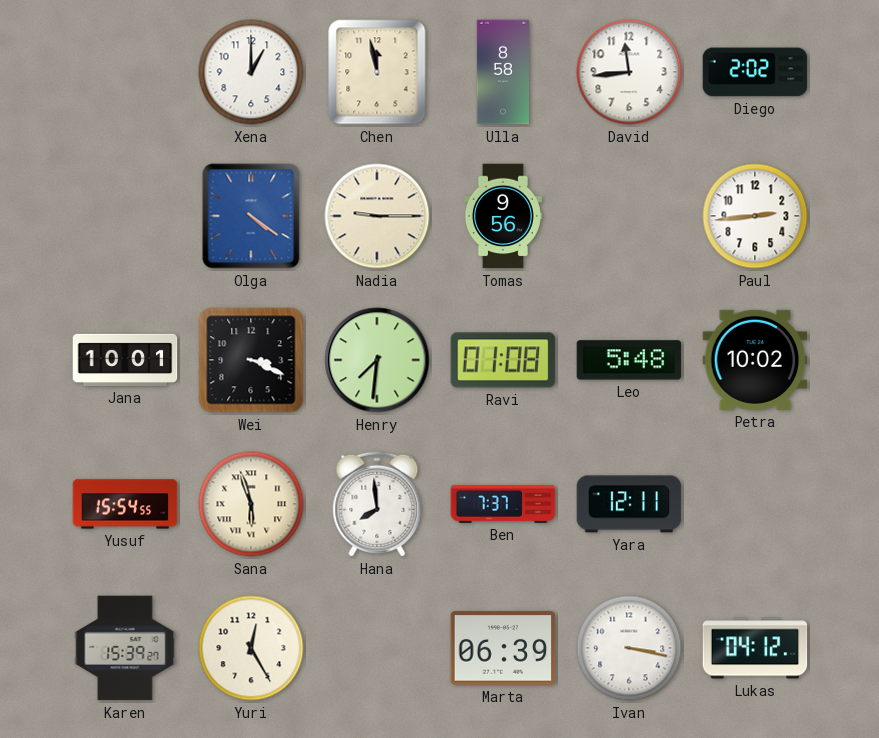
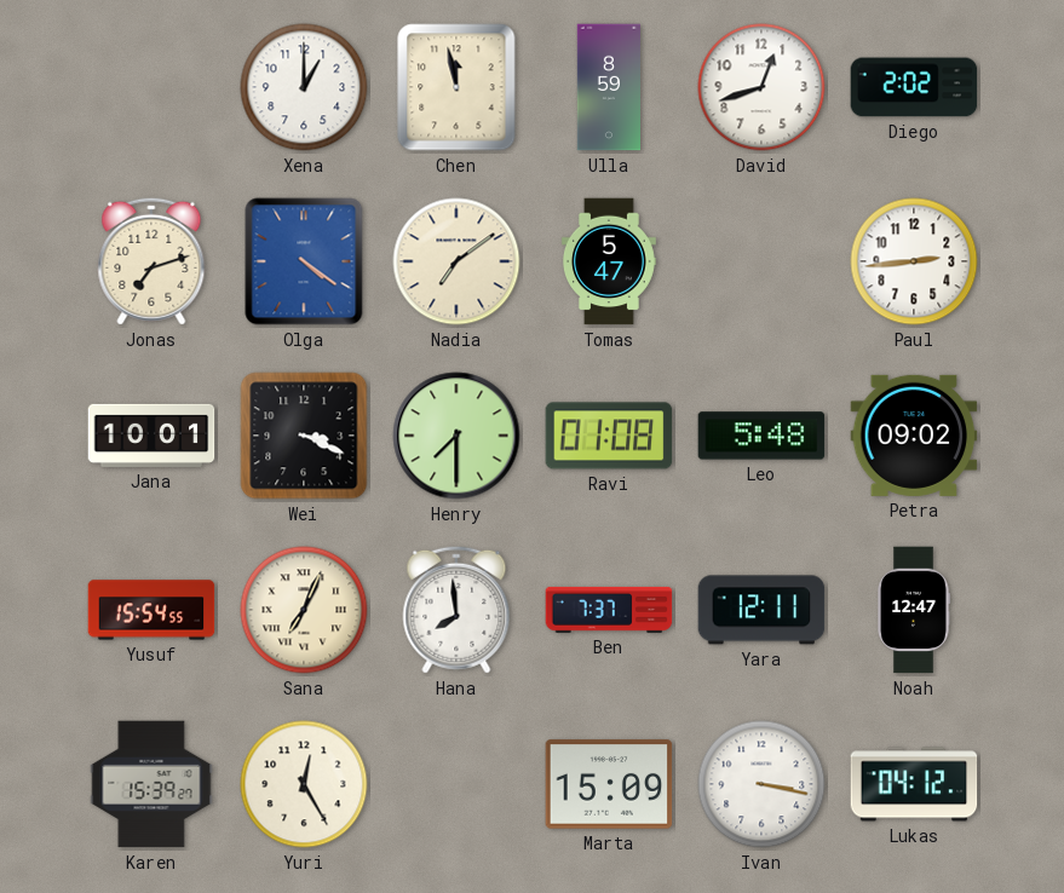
Ulla: 8:58 -> 8:59 (609, 87)
David: 11:44 -> 12:42 (761, 87)
Jonas: none -> 7:12 (151, 261)
Nadia: 9:15 -> 7:09 (456, 261)
Tomas: 9:56 -> 5:47 (609, 261)
Henry: 7:31 -> 7:30 (456, 436)
Petra: 10:02 -> 09:02 (914, 436)
Sana: 5:57 -> 7:04 (304, 610)
Noah: none -> 12:47 (914, 610)
Marta: 06:39 -> 15:09 (609, 784)
